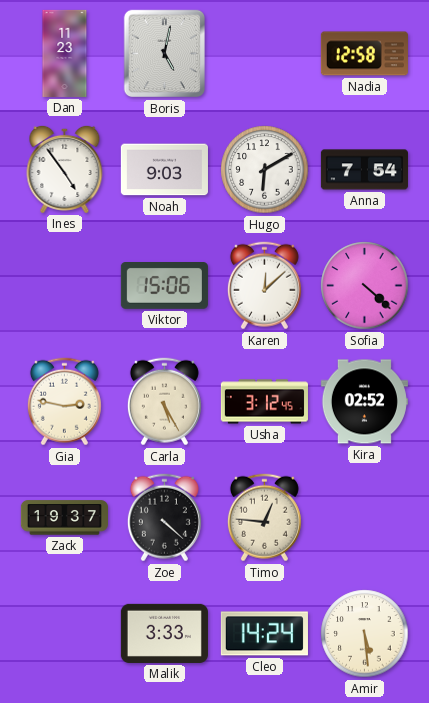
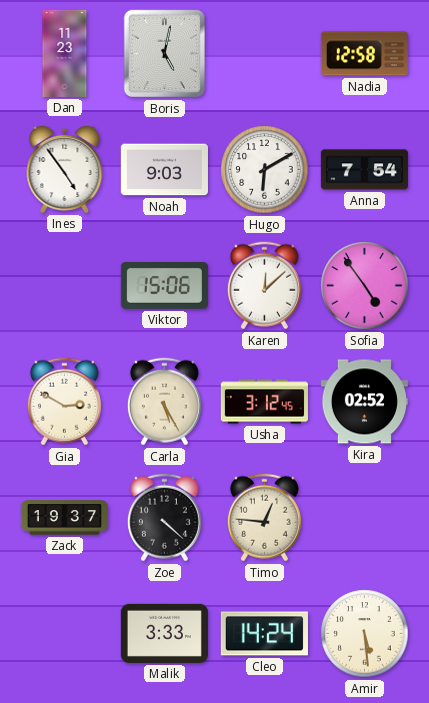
Sofia: 4:22 -> 4:54 (365, 286)
Gia: 2:47 -> 2:50 (64, 402)
